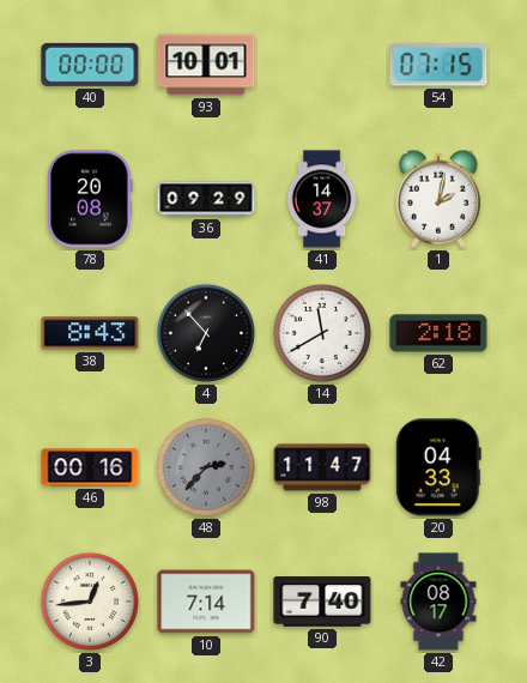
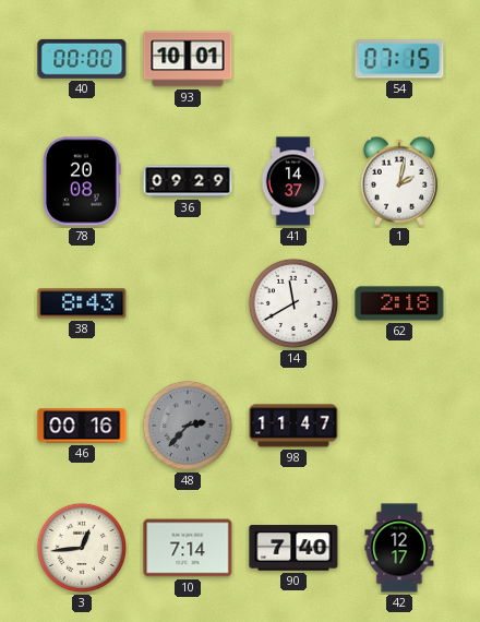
4: 6:53 -> none (206, 333)
20: 04:33 -> none (438, 467)
42: 08:17 -> 12:17 (399, 548)
